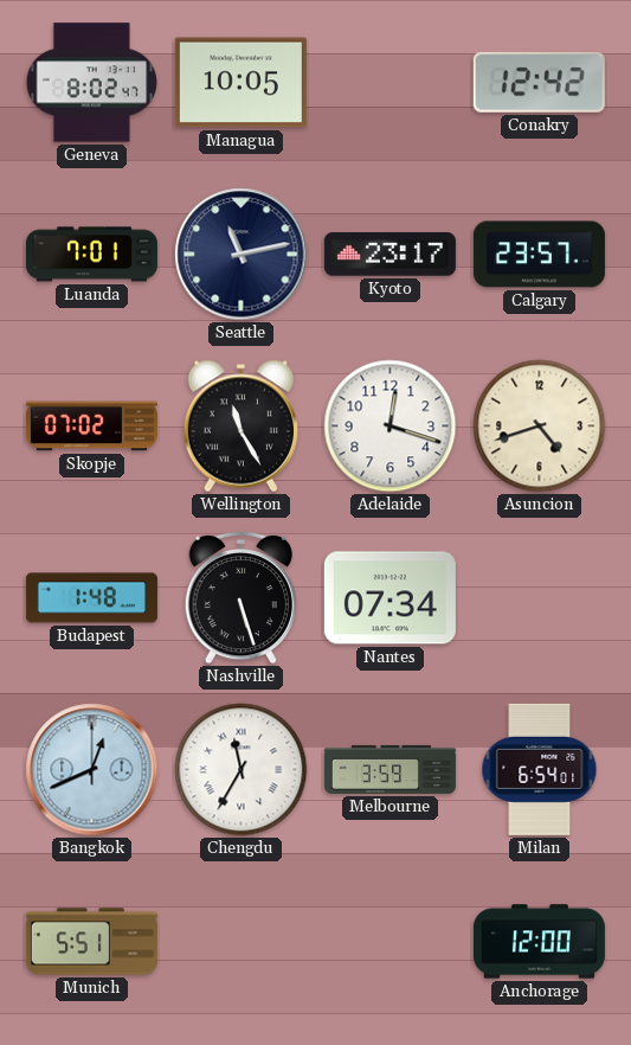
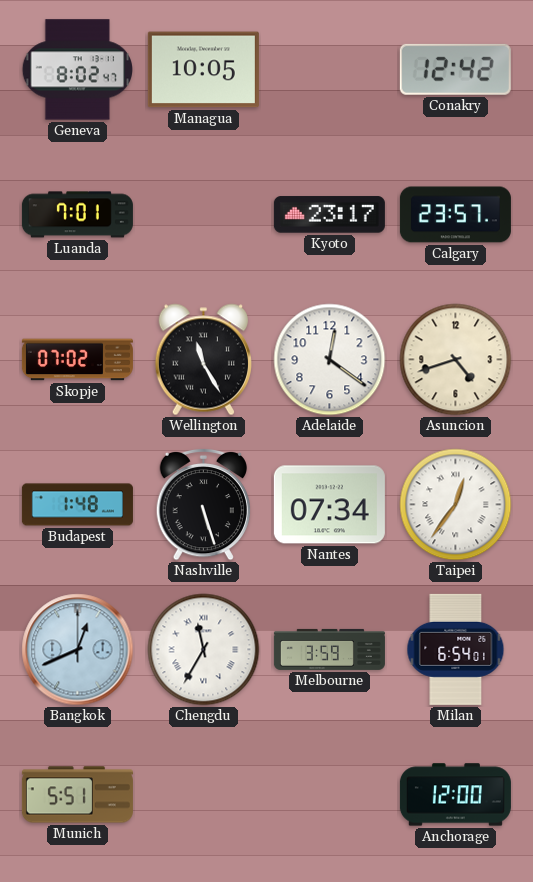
Seattle: 11:13 -> none (242, 255)
Adelaide: 12:18 -> 12:21 (330, 360)
Taipei: none -> 12:36 (456, 505)
